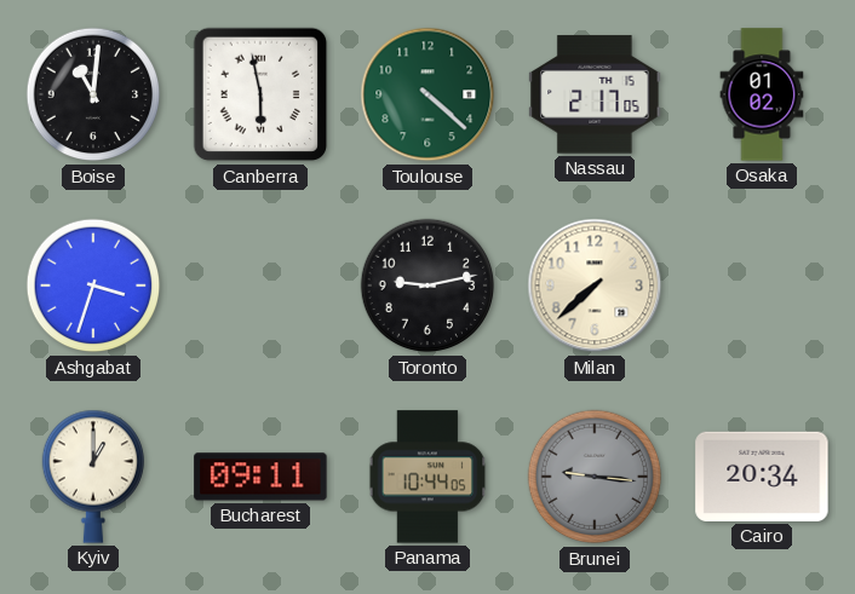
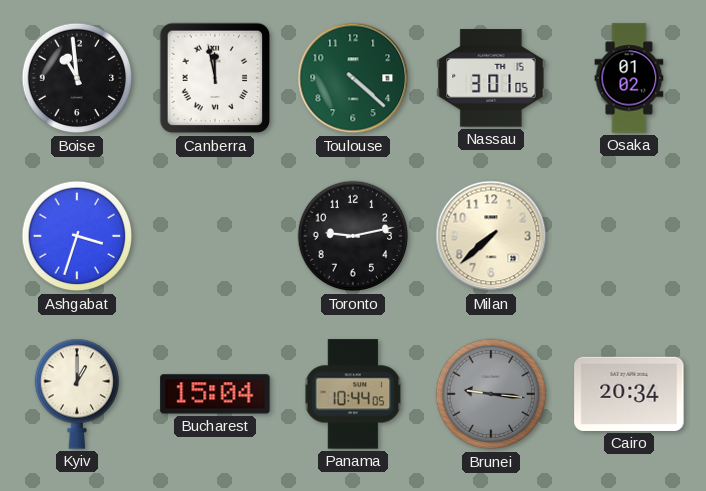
Boise: 11:01 -> 10:59 (77, 78)
Canberra: 5:58 -> 11:58 (215, 78)
Nassau: 2:17 -> 3:01 (491, 78)
Bucharest: 09:11 -> 15:04 (215, 394)
